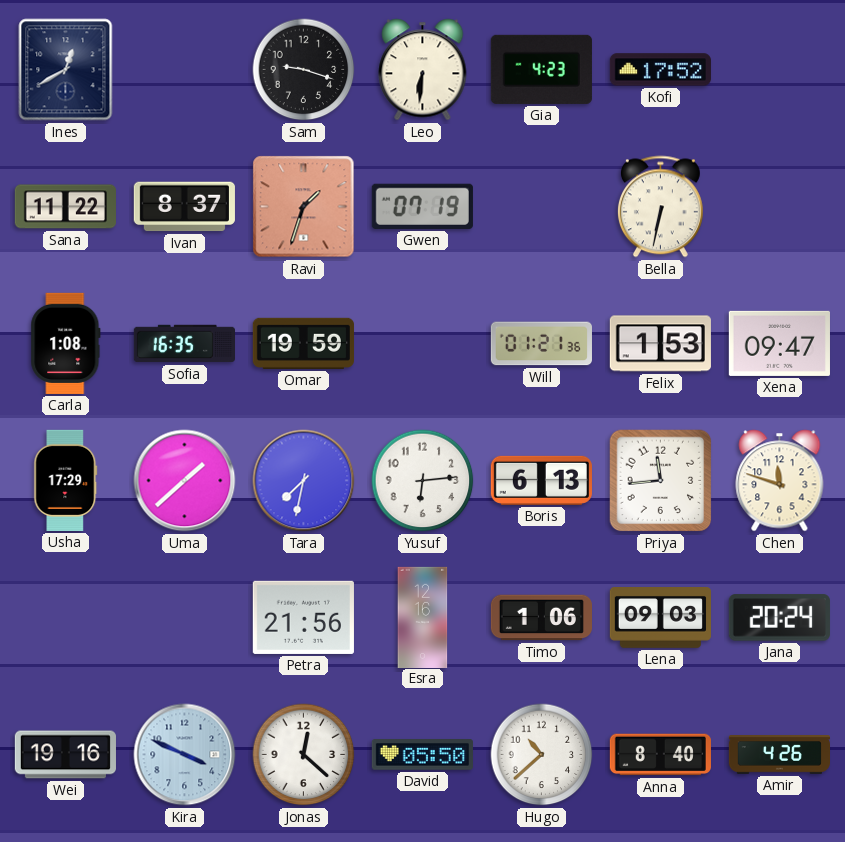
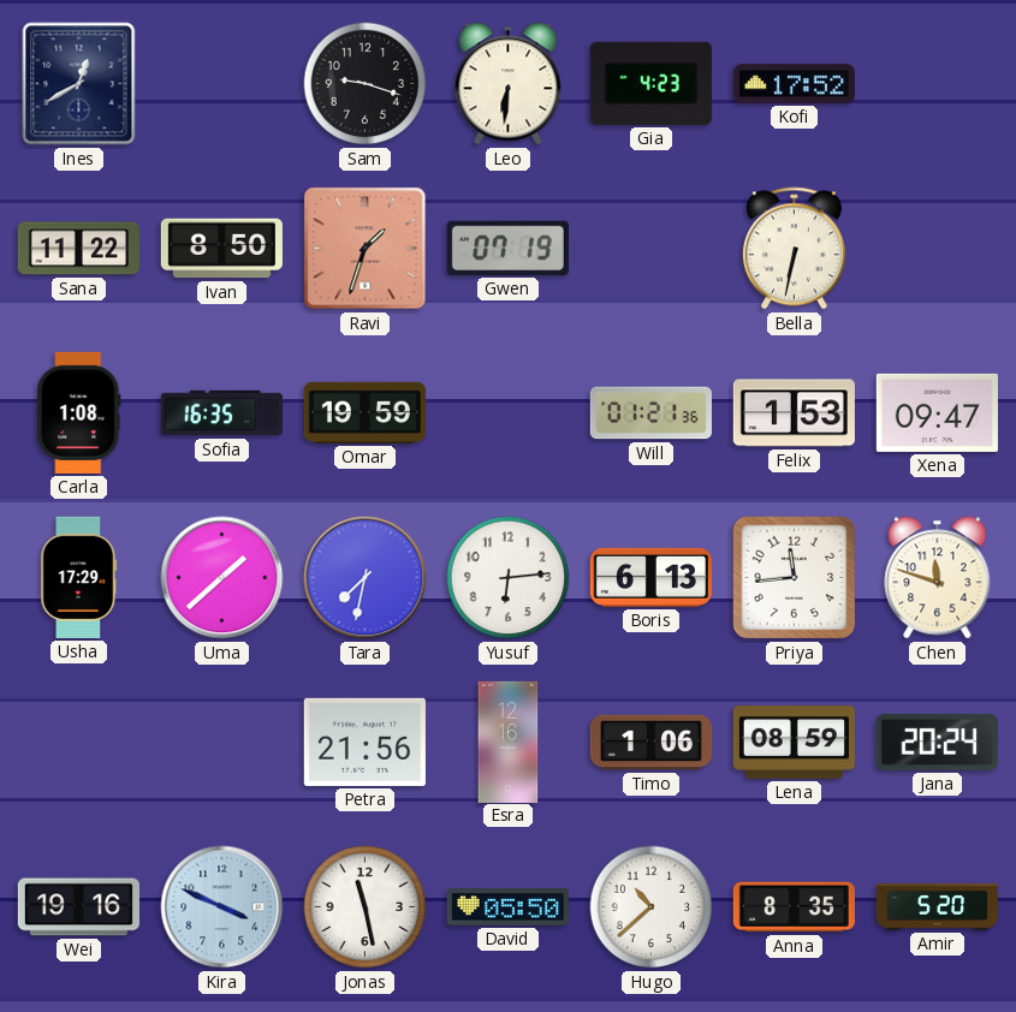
Ivan: 8:37 -> 8:50 (221, 249)
Lena: 09:03 -> 08:59 (794, 743)
Jonas: 12:22 -> 11:28 (366, 907)
Anna: 8:40 -> 8:35 (794, 907)
Amir: 4:26 -> 5:20 (937, 907)
